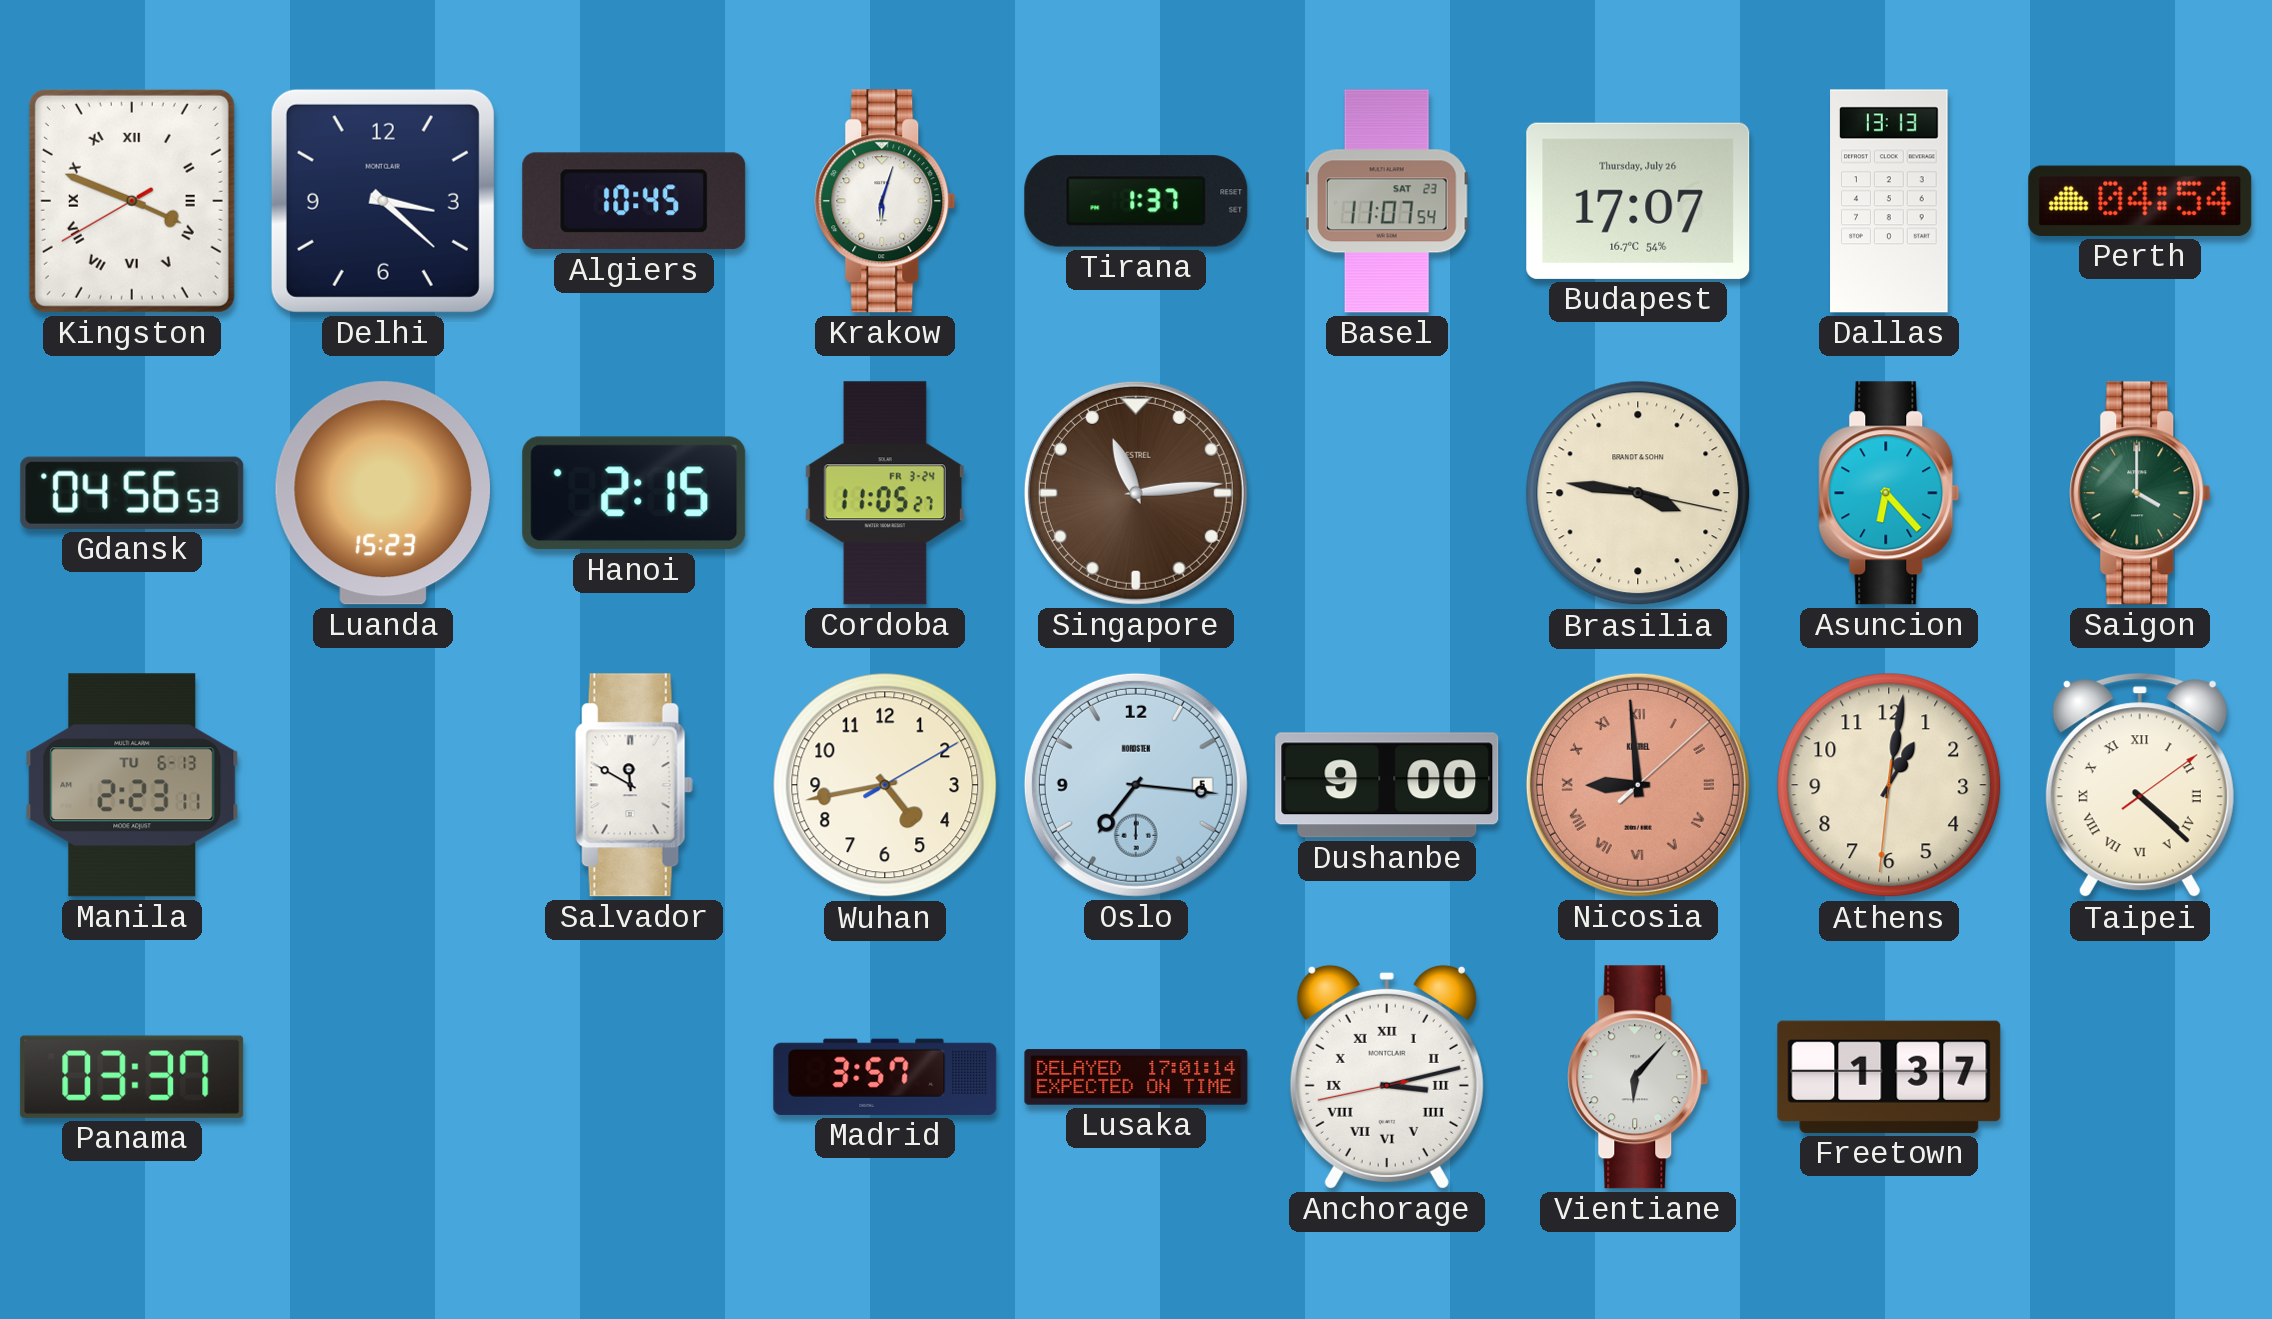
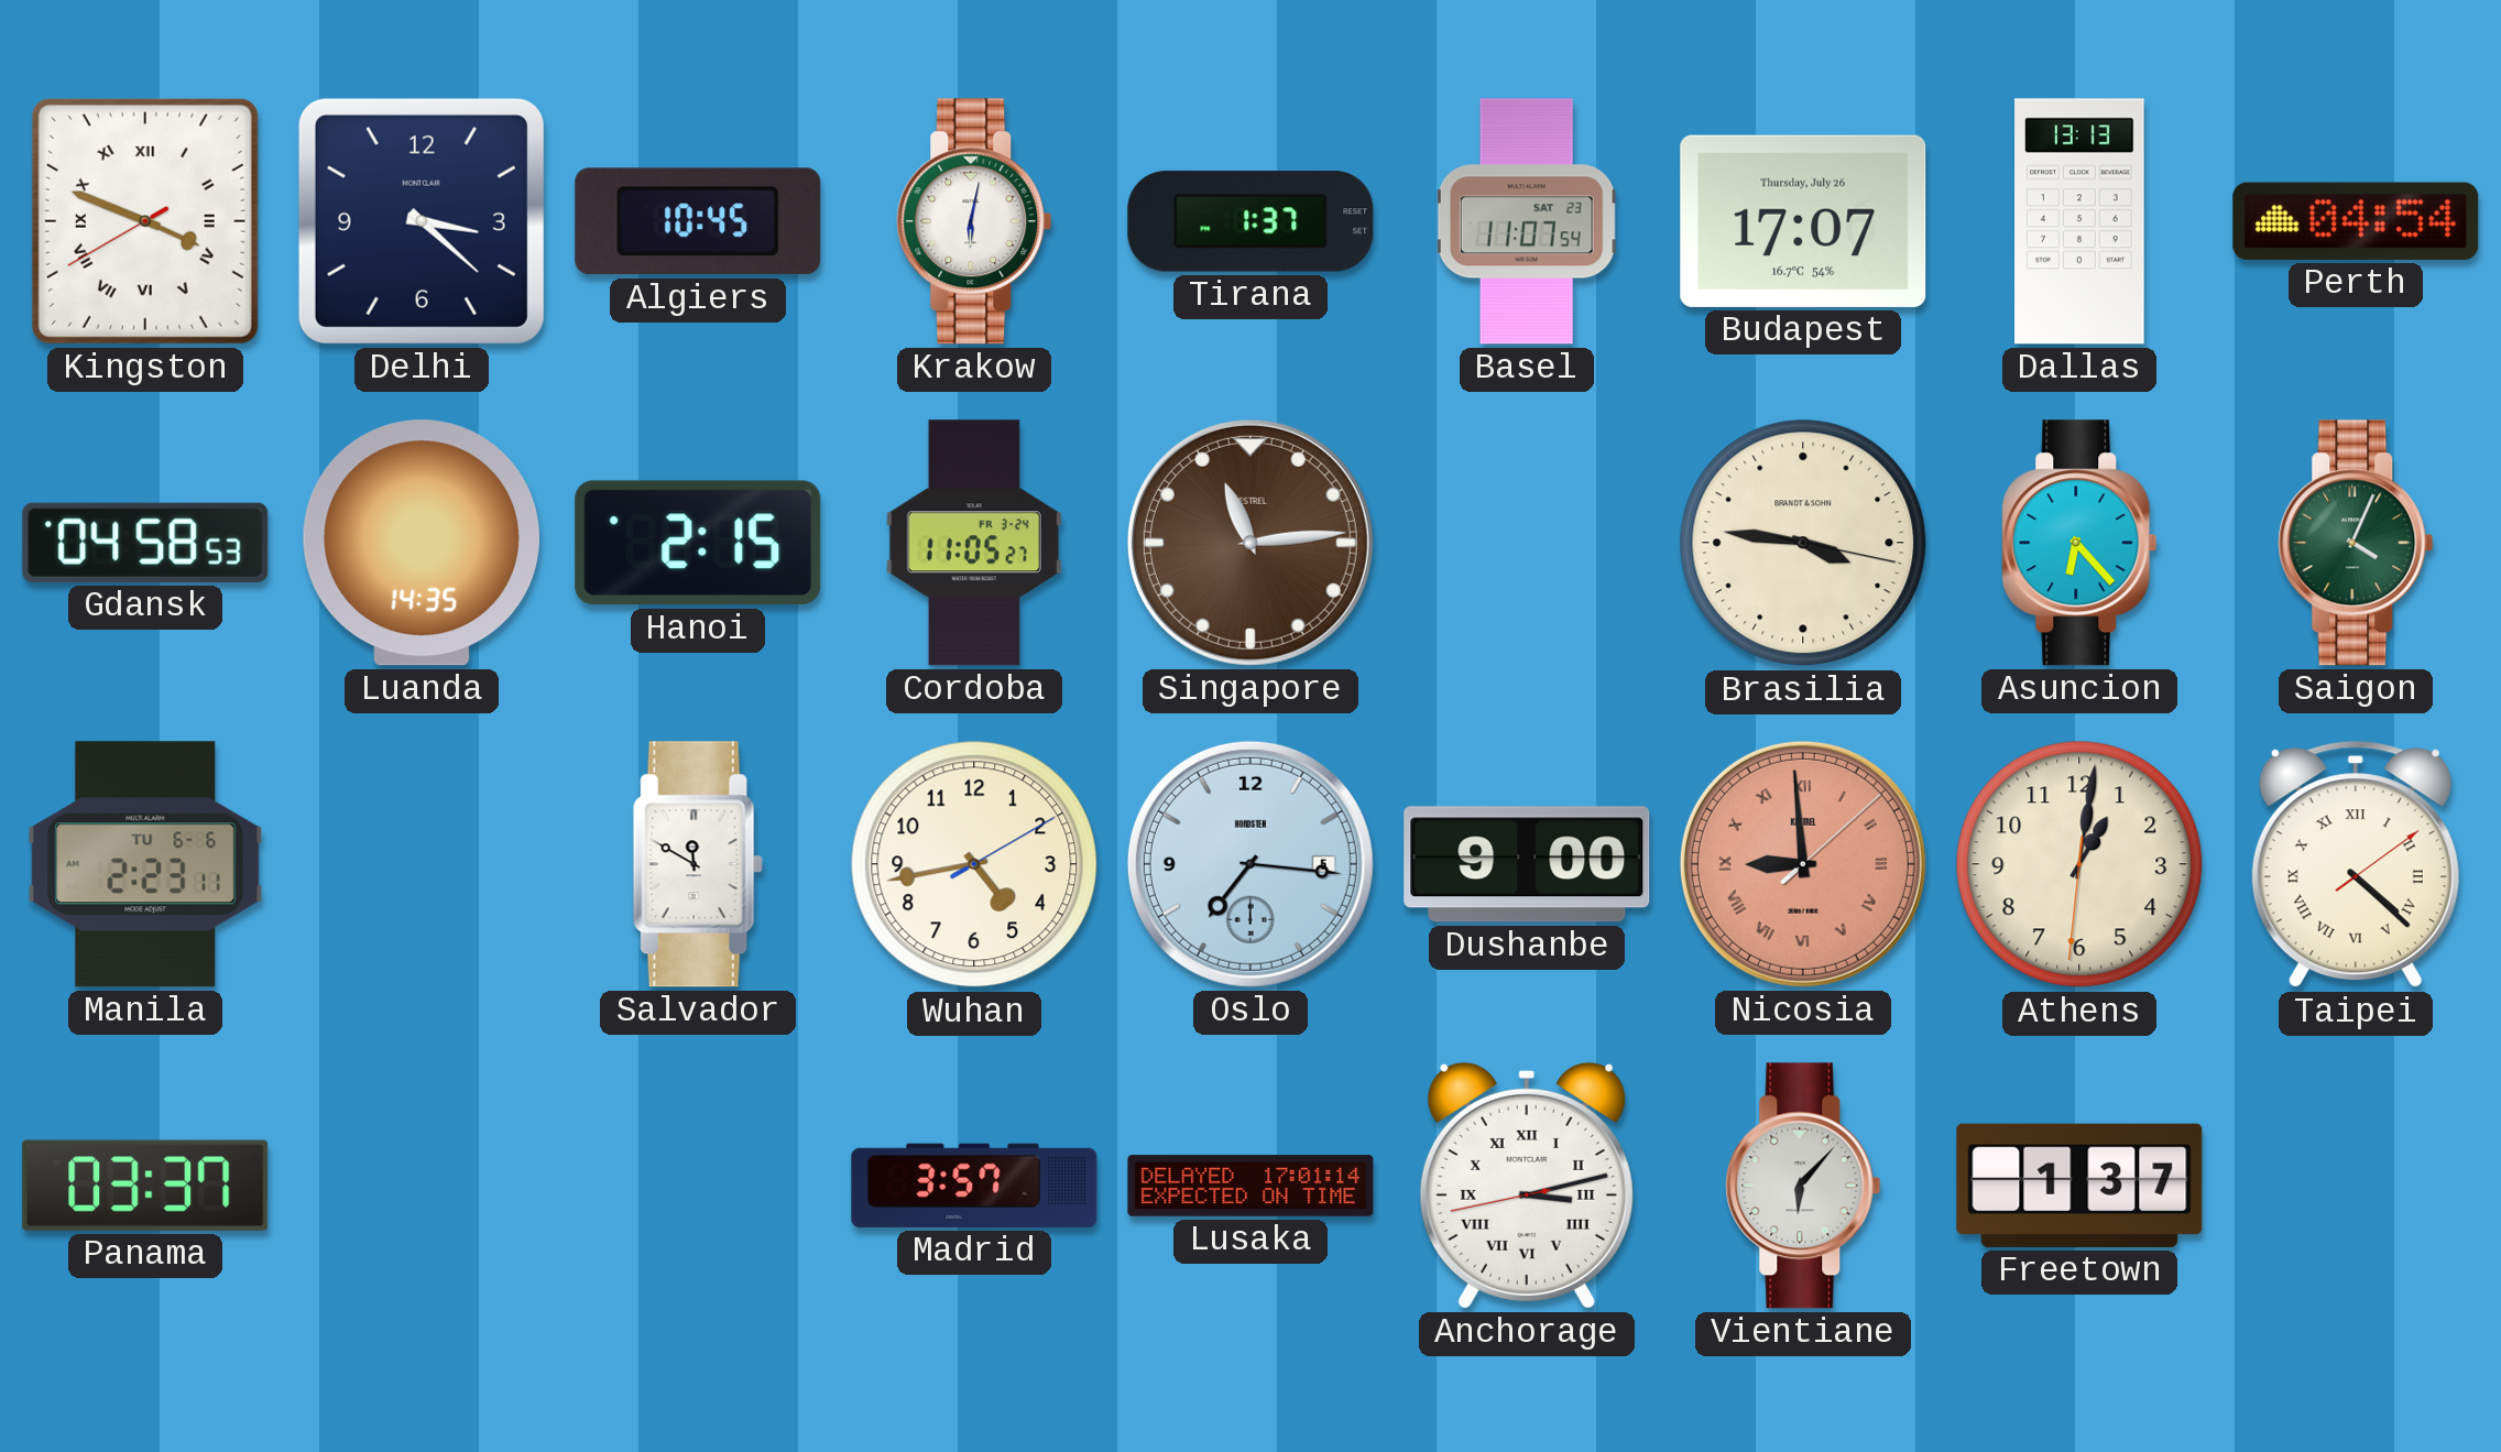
Krakow: 6:03 -> 6:02 (974, 221)
Gdansk: 04:56 -> 04:58 (145, 543)
Luanda: 15:23 -> 14:35 (422, 543)
Saigon: 4:00 -> 4:04 (2356, 543)
Manila date: TU 6-13 -> TU 6-6 (145, 864)
